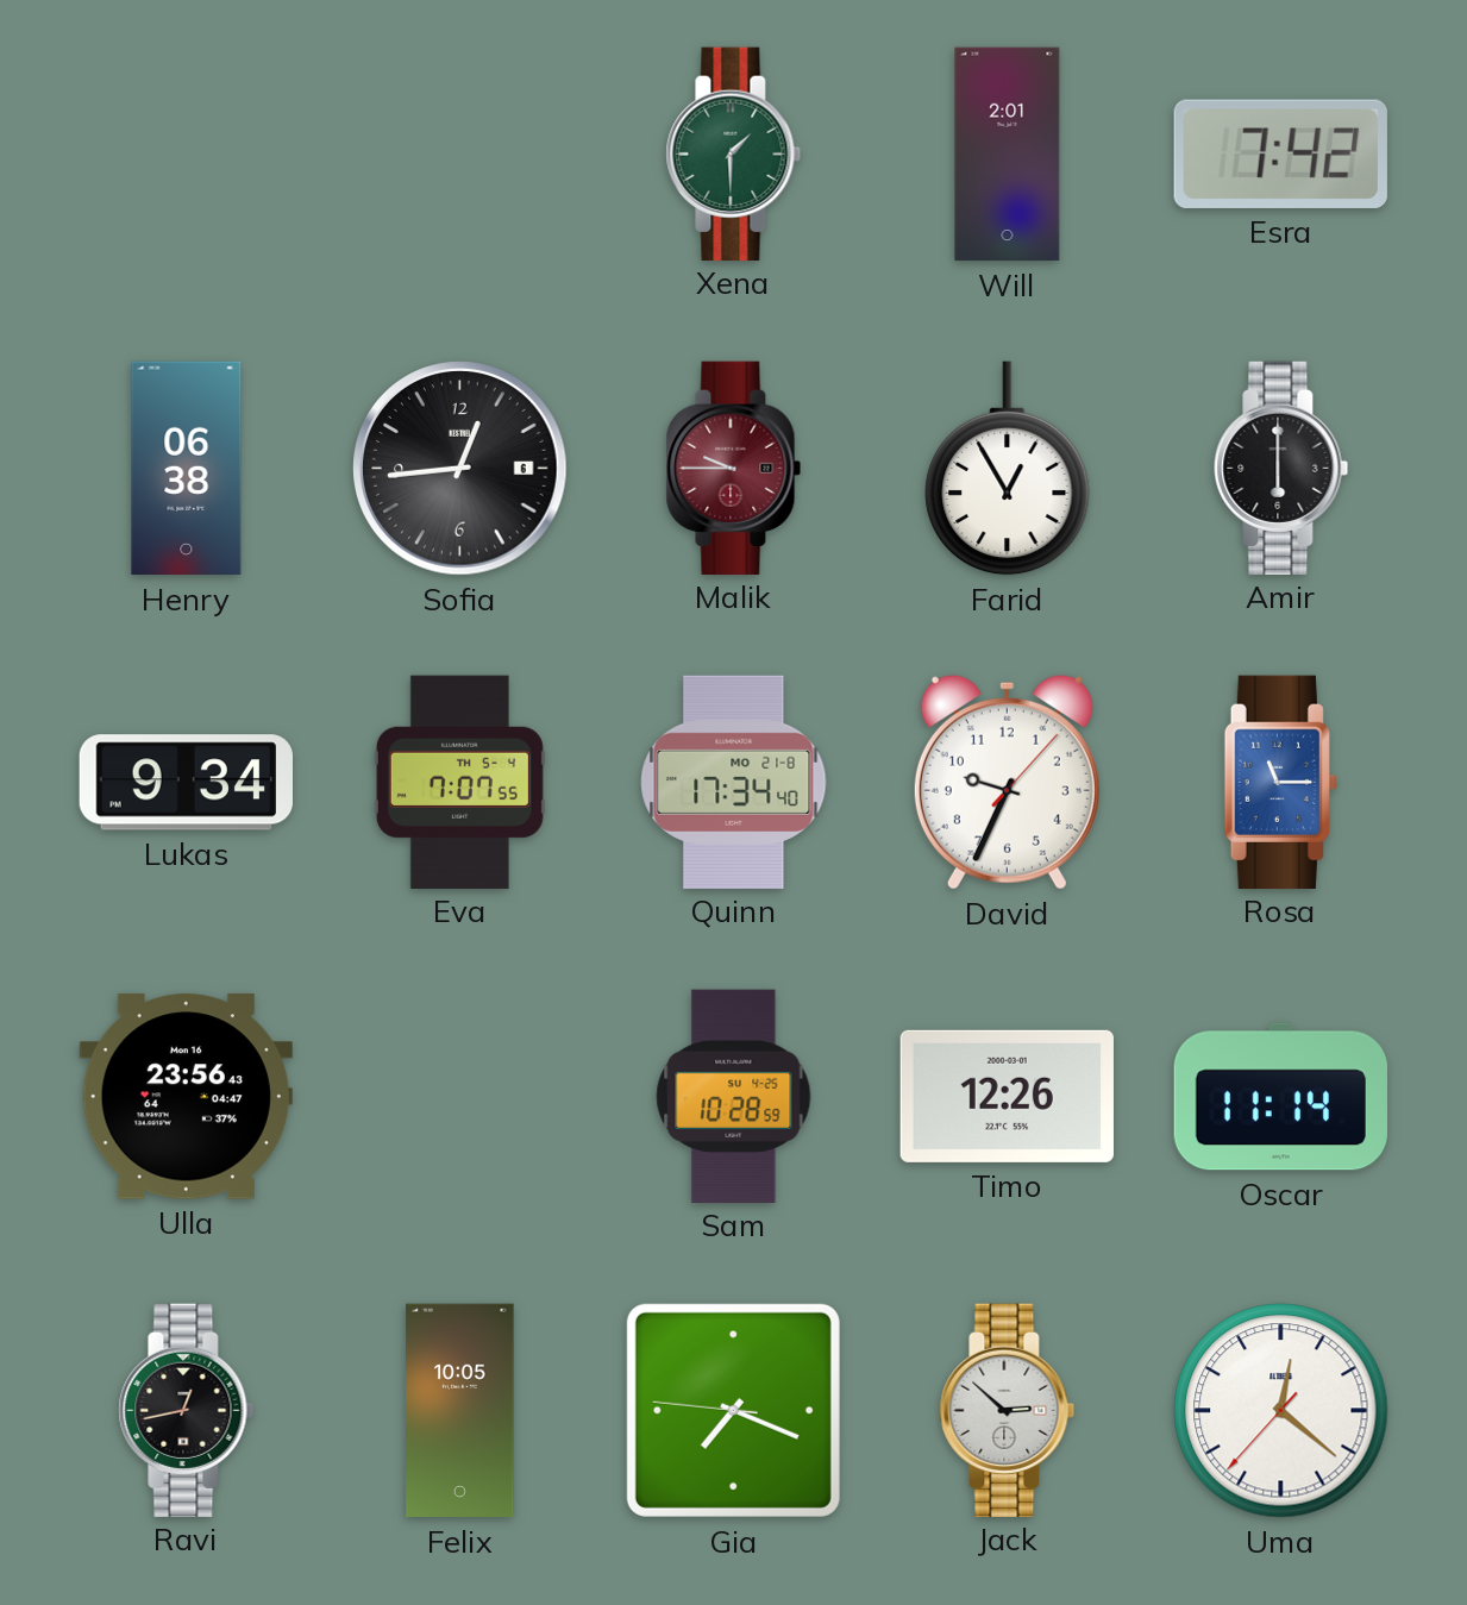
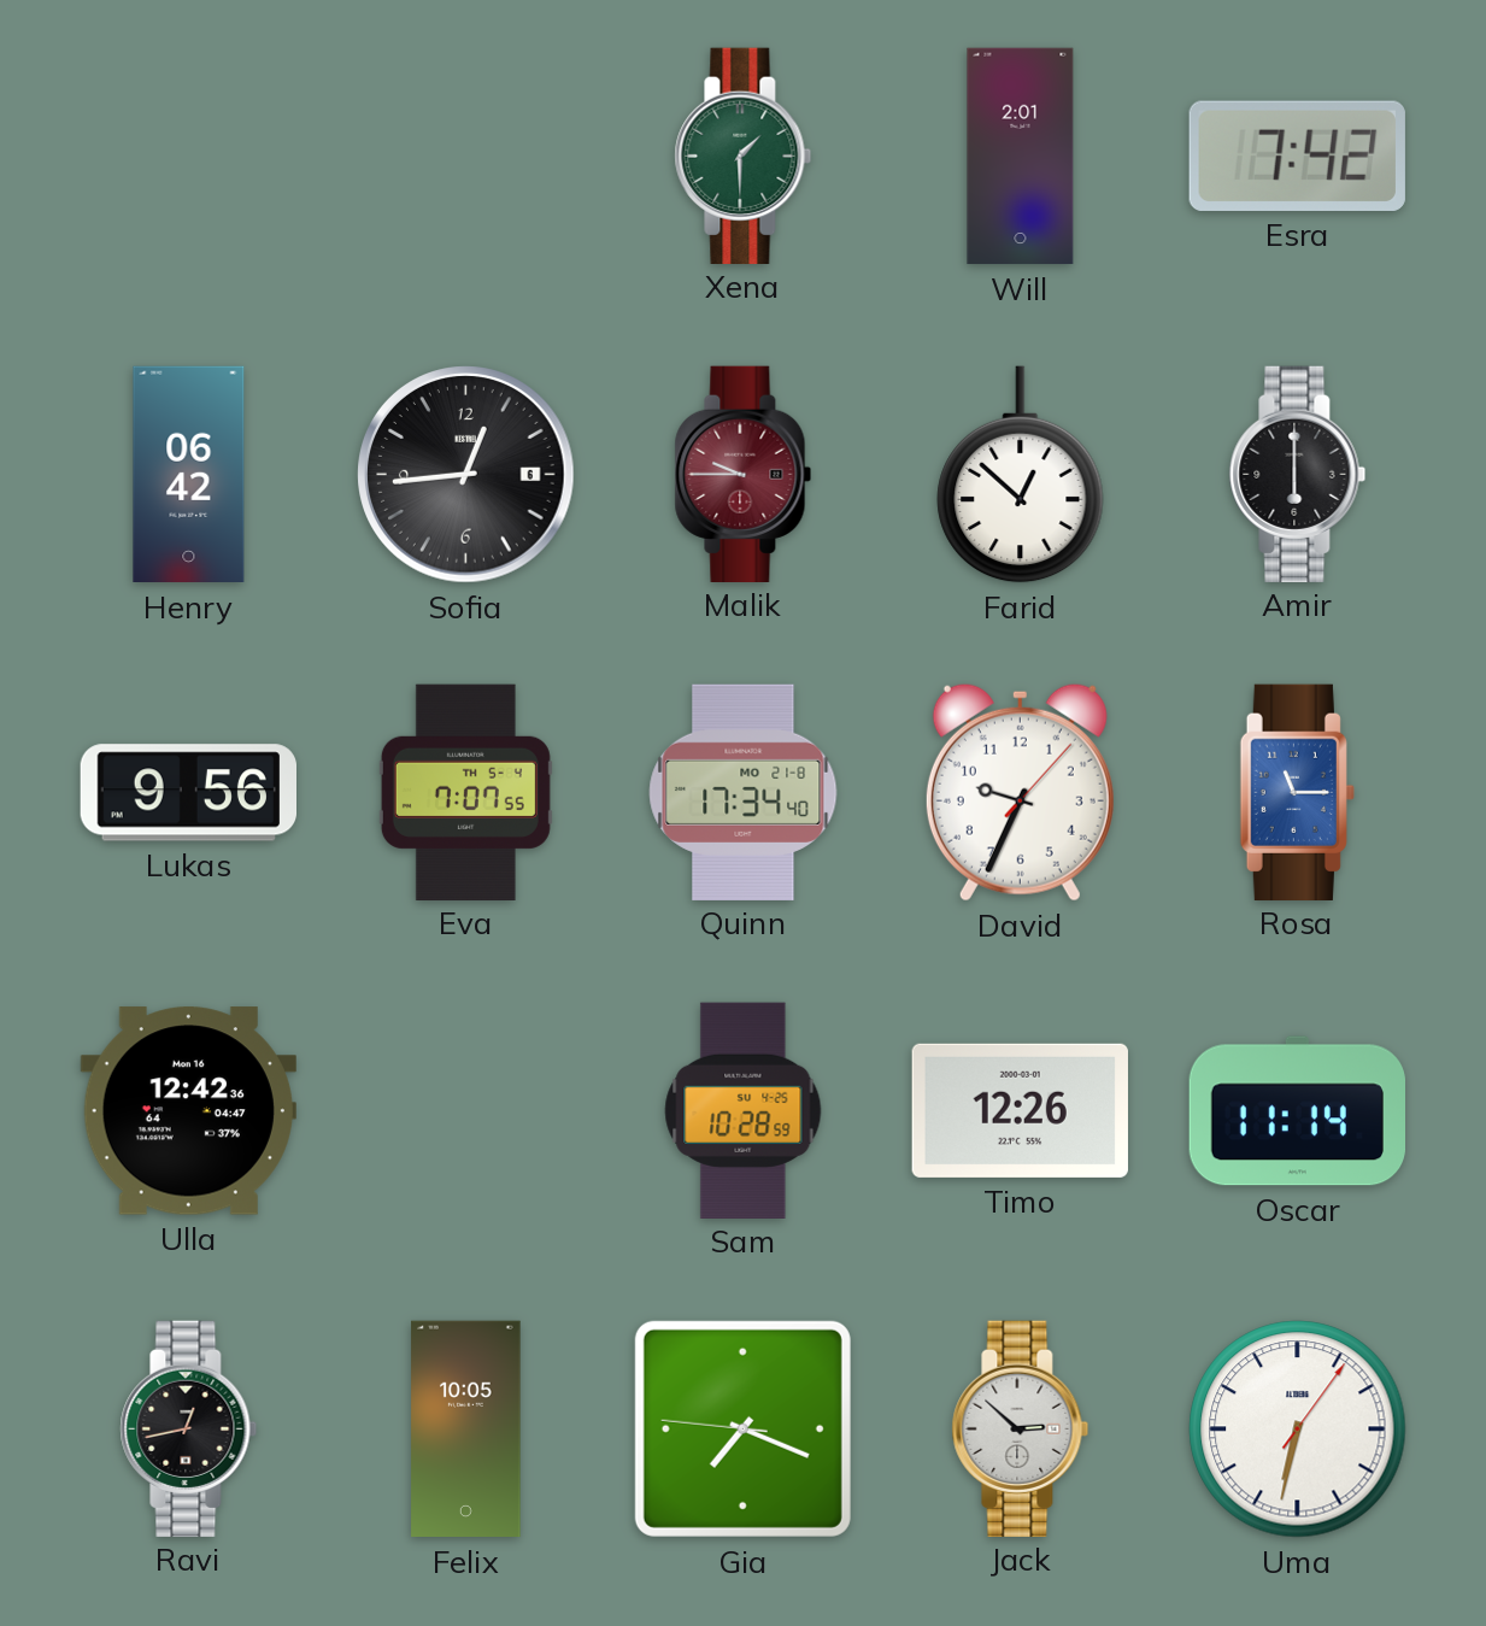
Henry: 06:38 -> 06:42 (189, 475)
Farid: 12:55 -> 12:52 (1021, 475)
Lukas: 9:34 -> 9:56 (188, 793)
Ulla: 23:56 -> 12:42 (188, 1111)
Uma: 12:21 -> 6:32 (1298, 1430)
